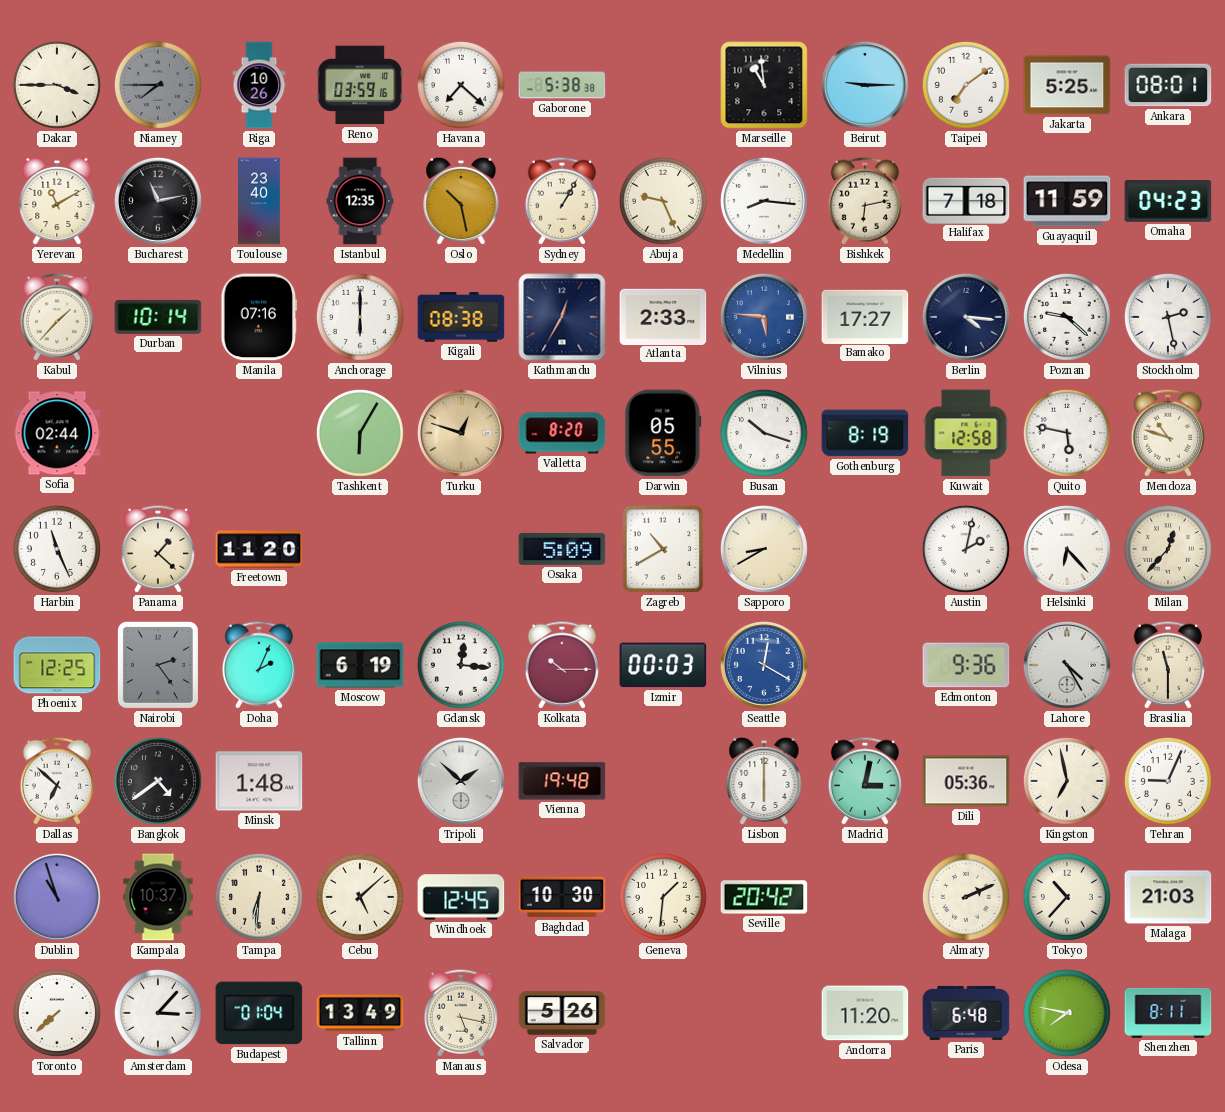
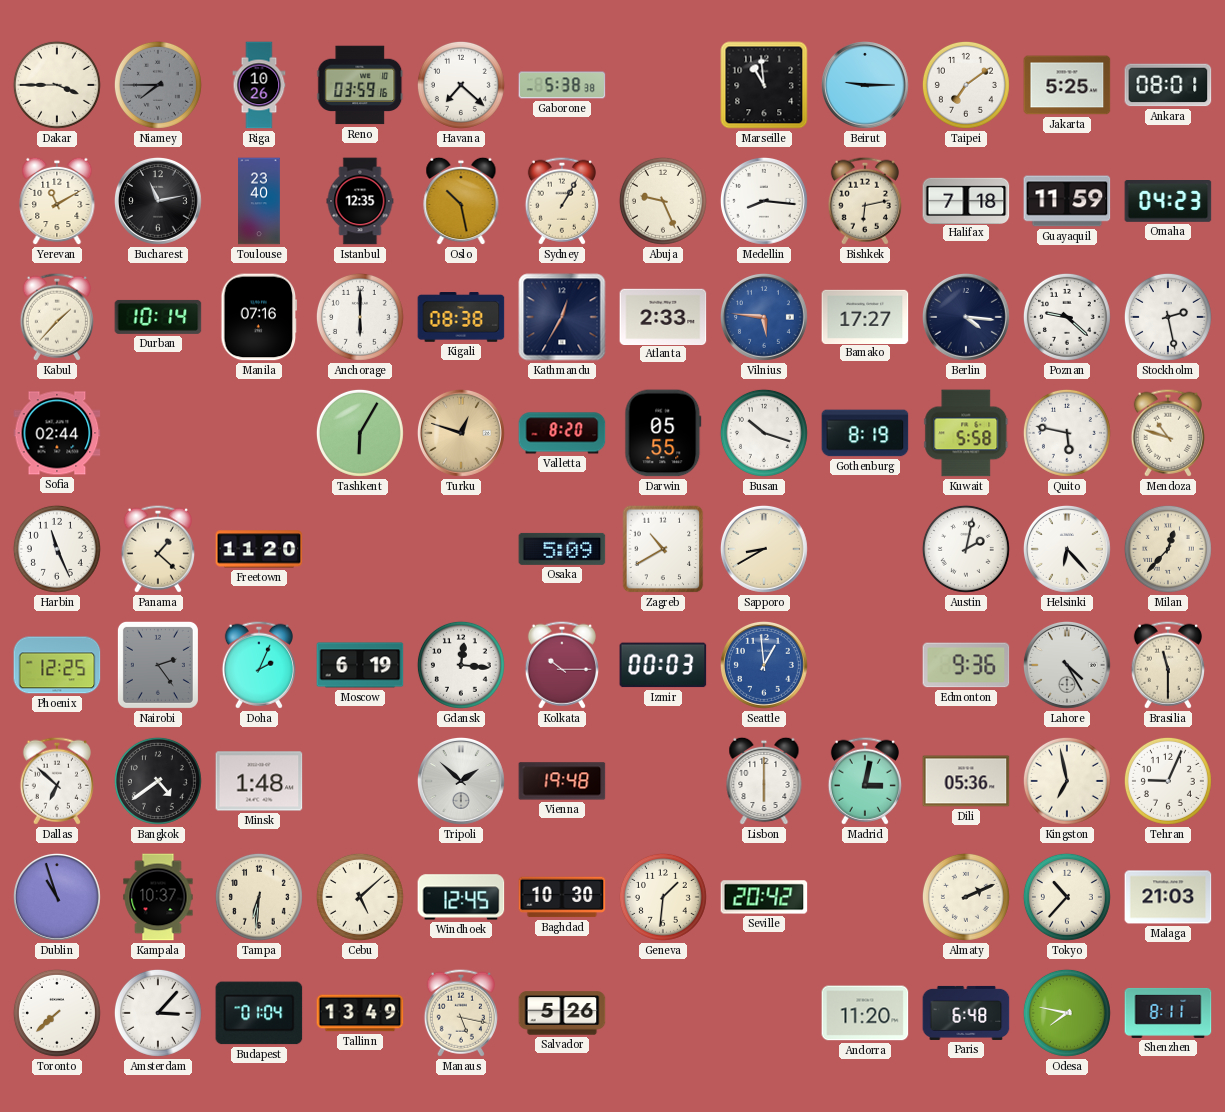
Kuwait: 12:58 -> 5:58 (966, 433)
Seattle: 12:20 -> 12:59 (764, 665)
